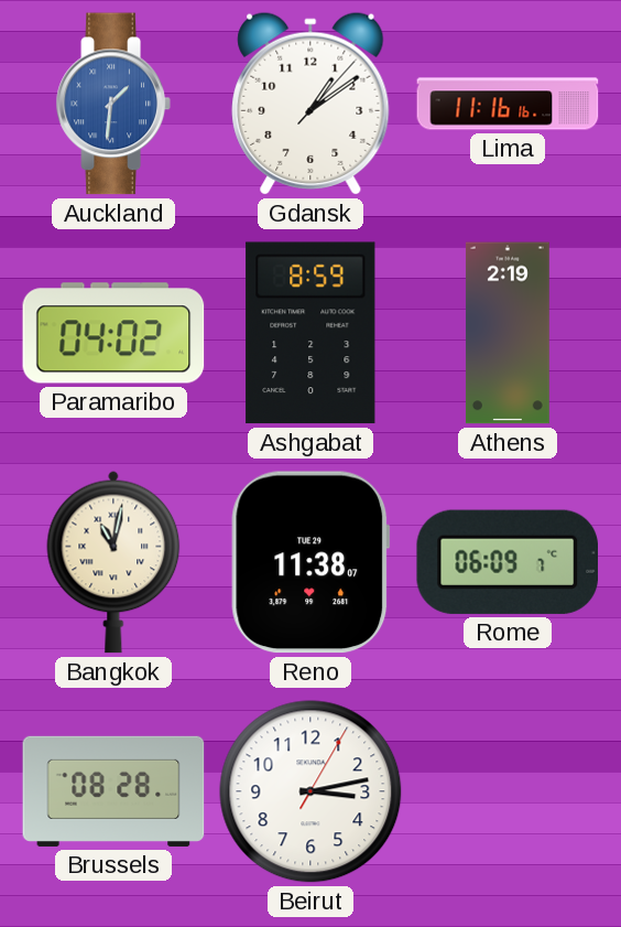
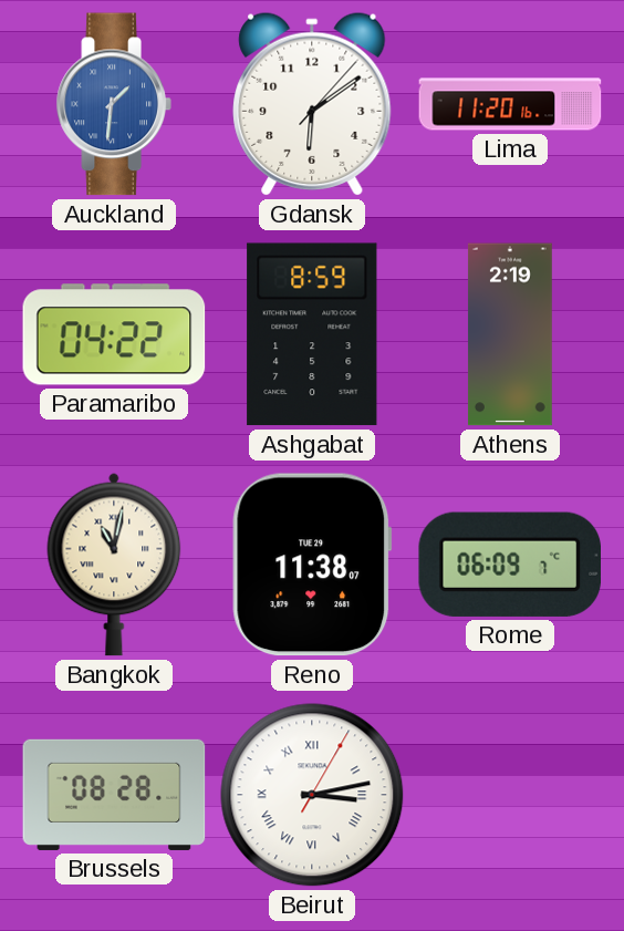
Gdansk: 1:09 -> 6:09 (312, 104)
Lima: 11:16 -> 11:20 (510, 104)
Paramaribo: 04:02 -> 04:22 (114, 334)
Beirut numerals: Arabic -> Roman (312, 795)
